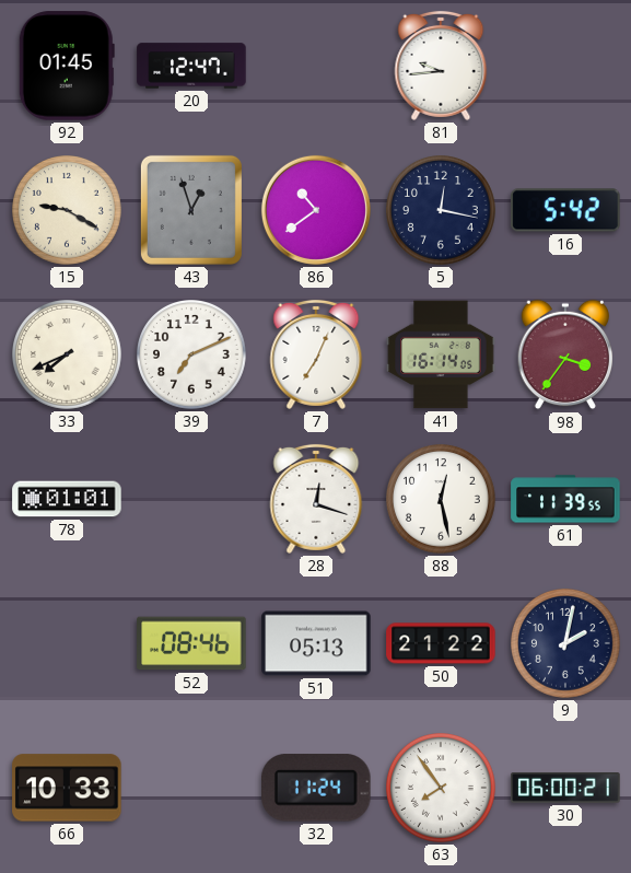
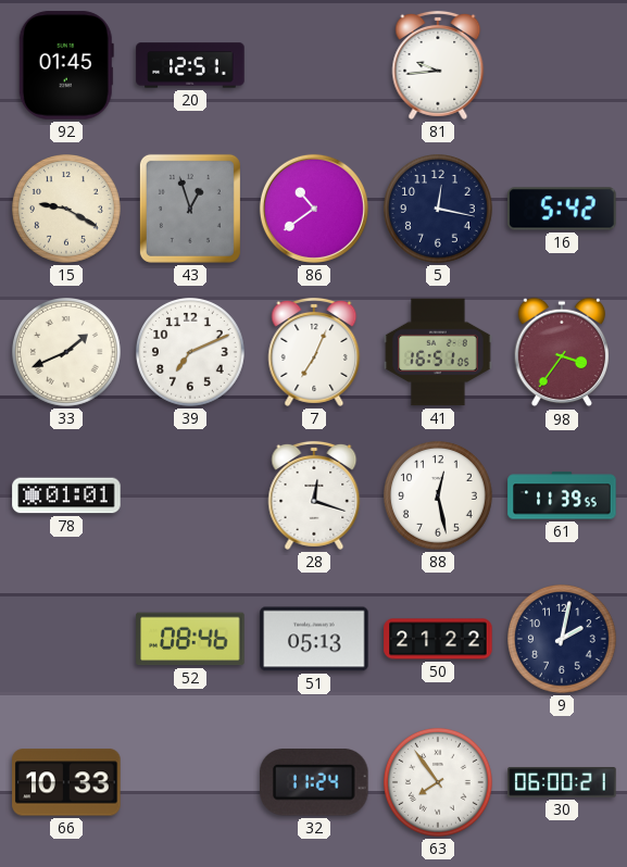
20: 12:47 -> 12:51 (190, 65)
33: 7:41 -> 1:41 (67, 353)
41: 16:14 -> 16:51 (438, 352)
